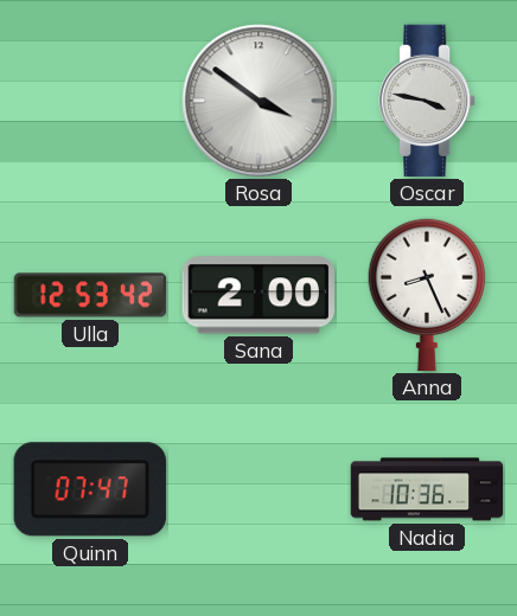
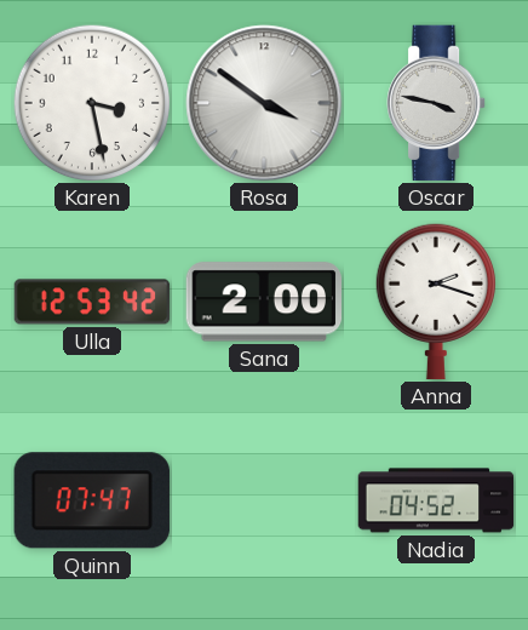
Karen: none -> 3:28 (92, 103)
Anna: 8:26 -> 2:18 (435, 302)
Nadia: 10:36 -> 04:52 (436, 500)
